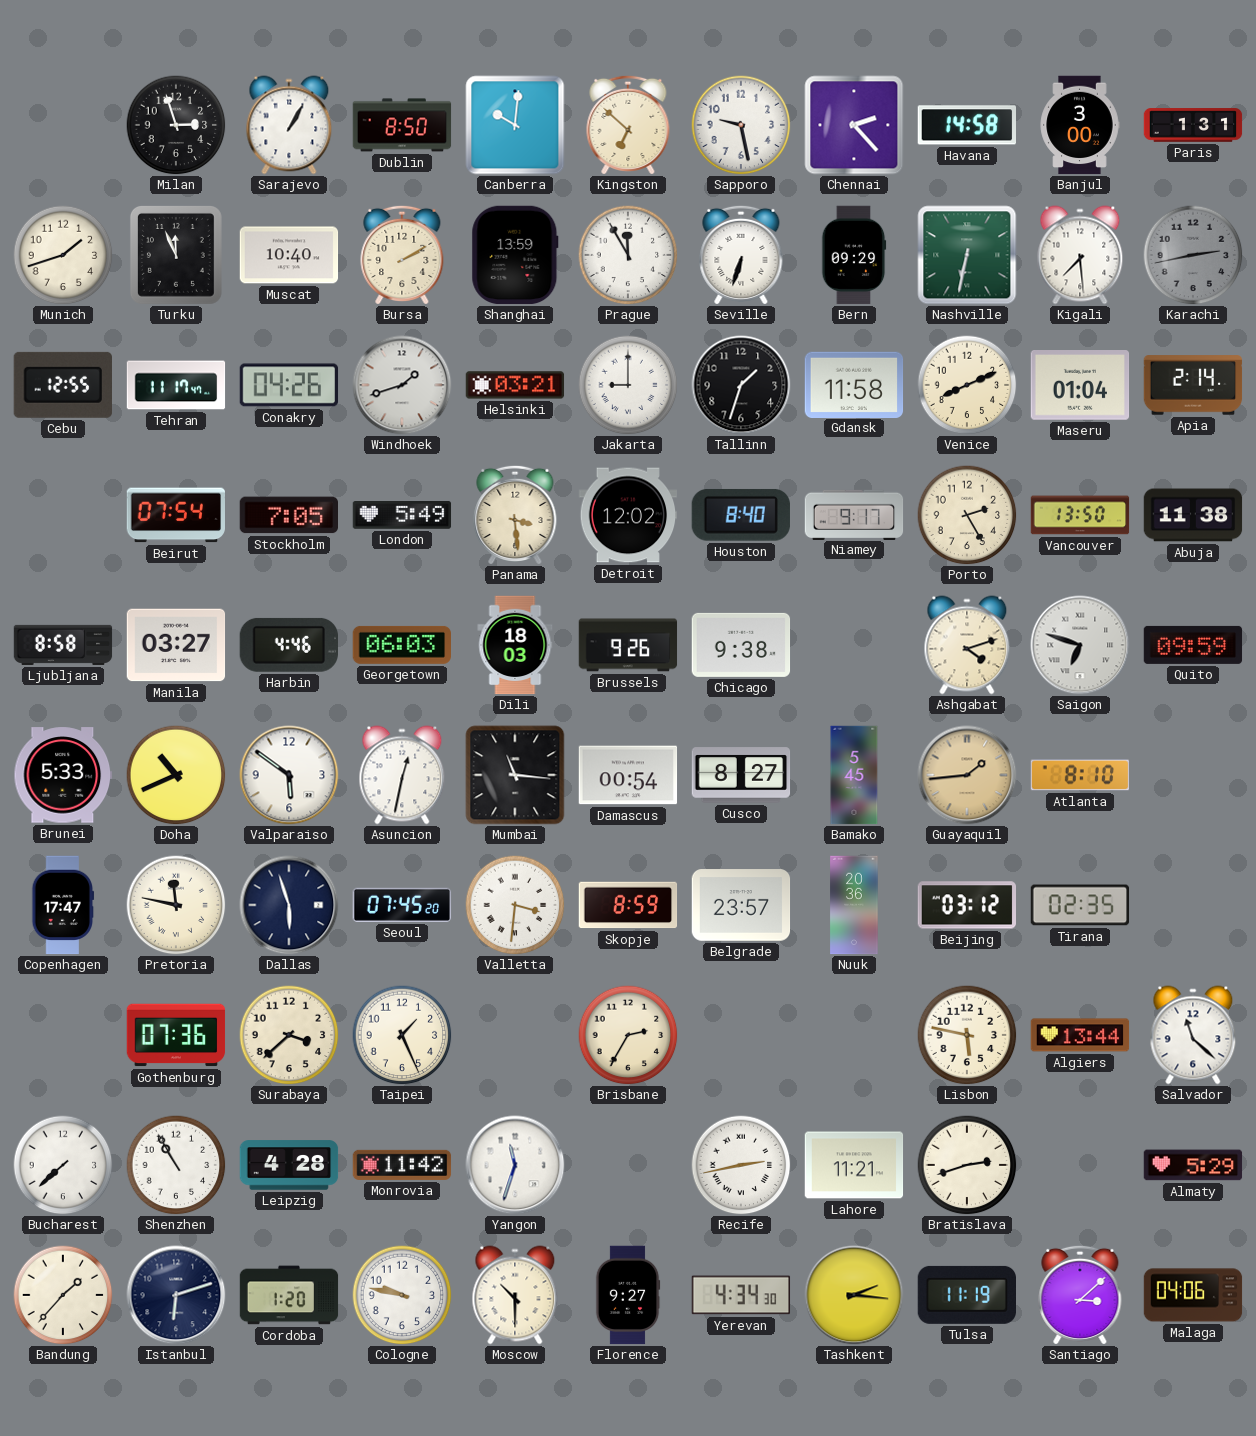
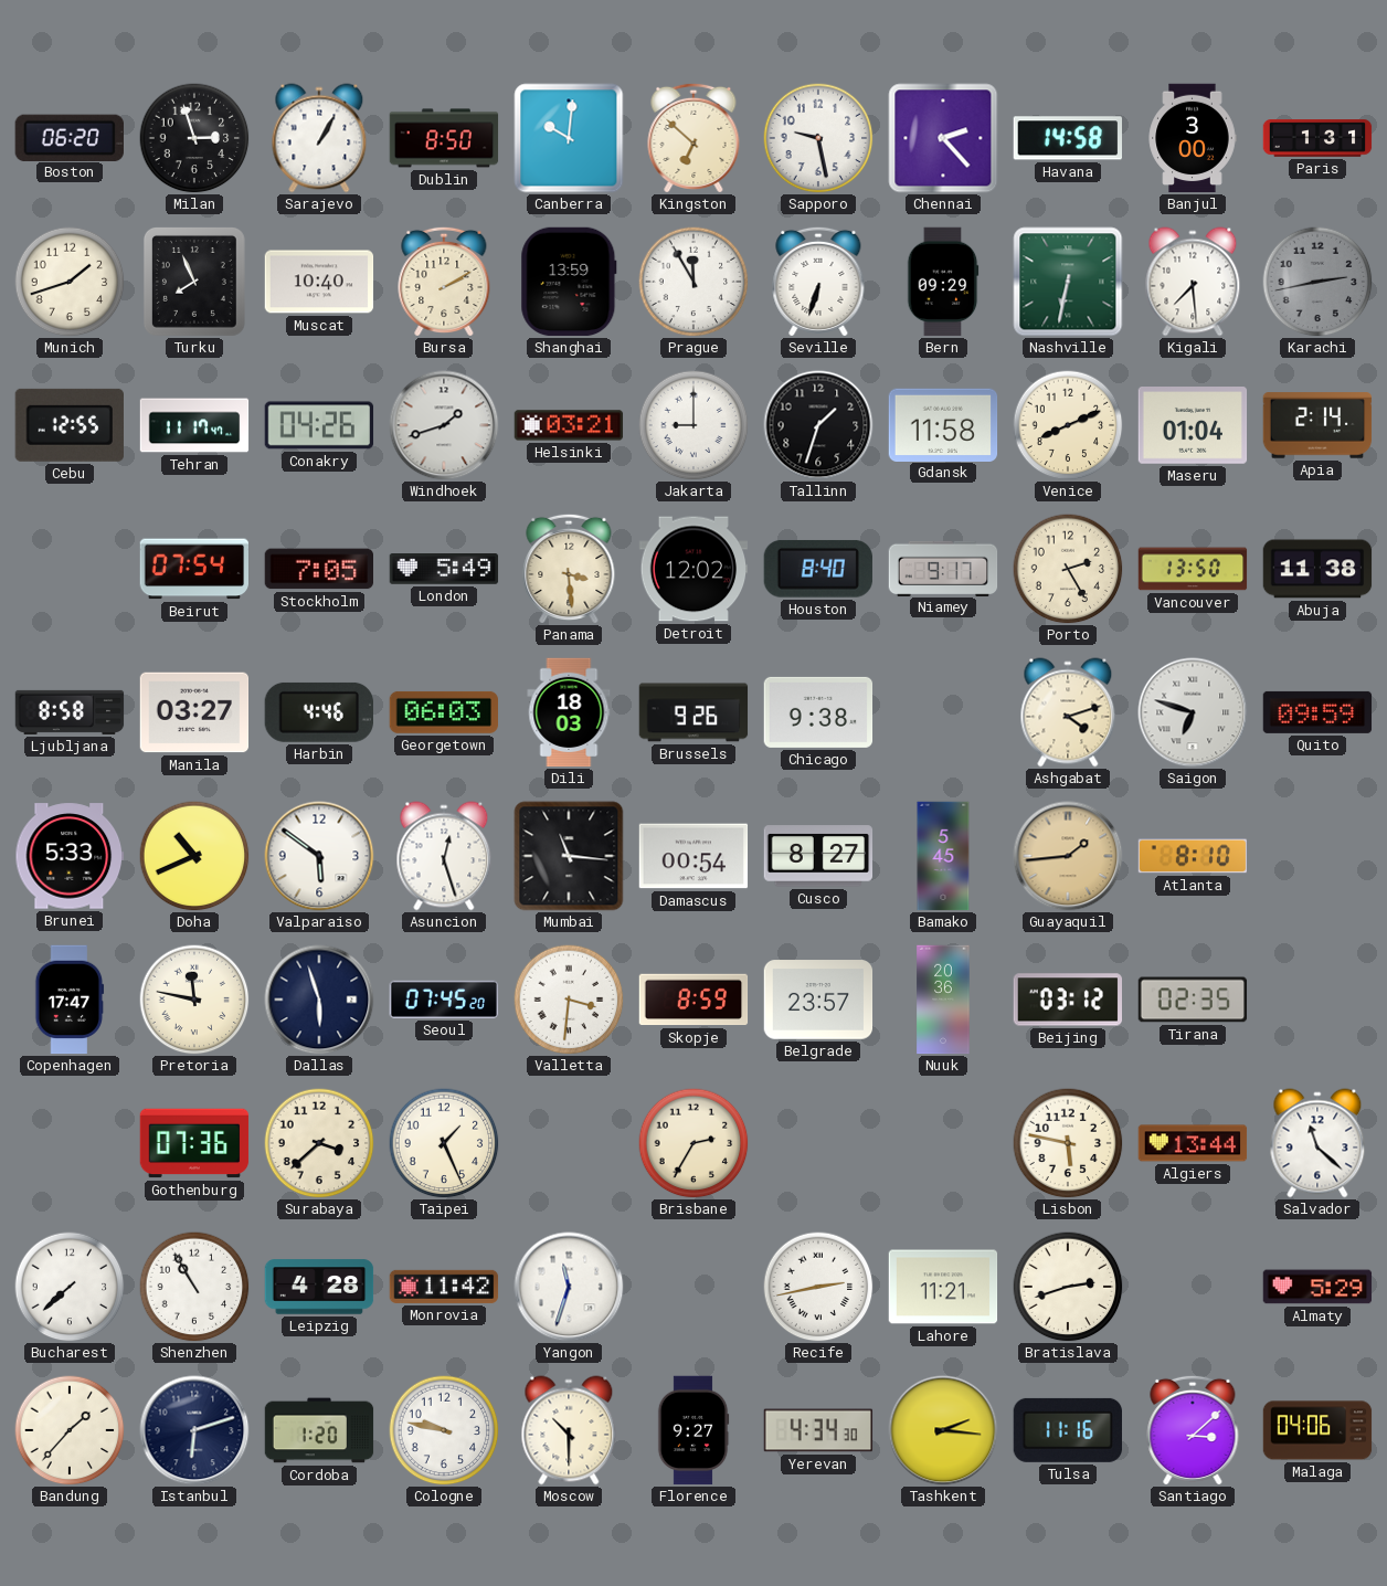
Boston: none -> 06:20 (70, 137)
Turku: 11:56 -> 7:56 (194, 282)
Asuncion: 12:32 -> 12:27 (444, 856)
Tulsa: 11:19 -> 11:16 (1067, 1430)
